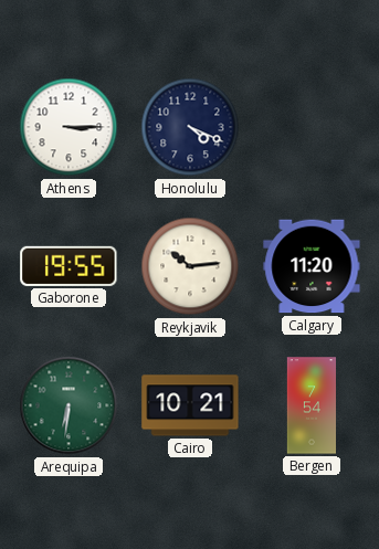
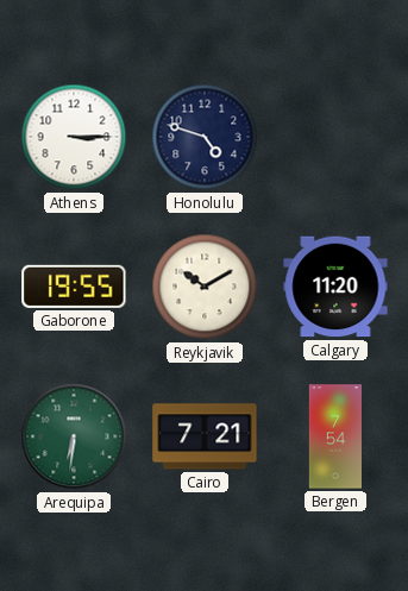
Honolulu: 4:19 -> 4:48 (205, 137)
Reykjavik: 10:14 -> 10:10 (205, 287)
Cairo: 10:21 -> 7:21 (205, 436)
